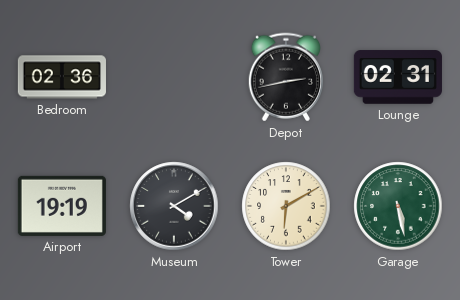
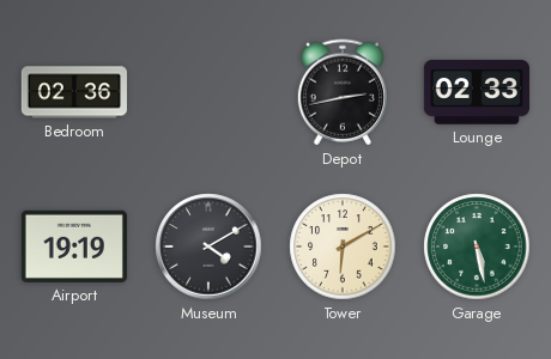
Lounge: 02:31 -> 02:33 (477, 92)
